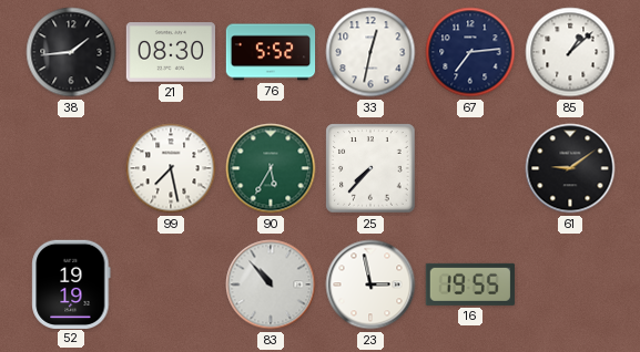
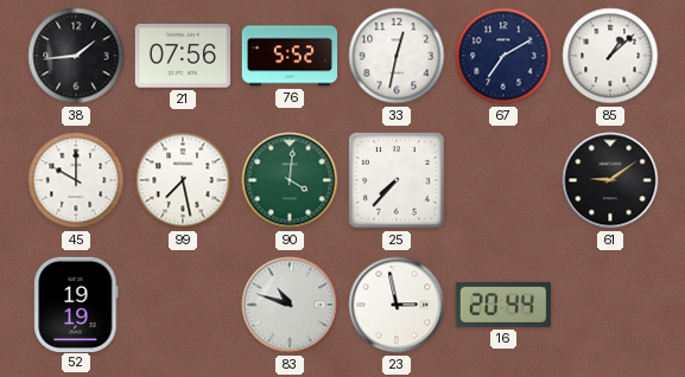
21: 08:30 -> 07:56 (182, 56)
67: 7:14 -> 7:10 (503, 56)
45: none -> 10:00 (76, 180)
90: 5:35 -> 4:01 (290, 180)
83: 10:53 -> 10:48 (290, 305)
16: 19:55 -> 20:44 (503, 305)
